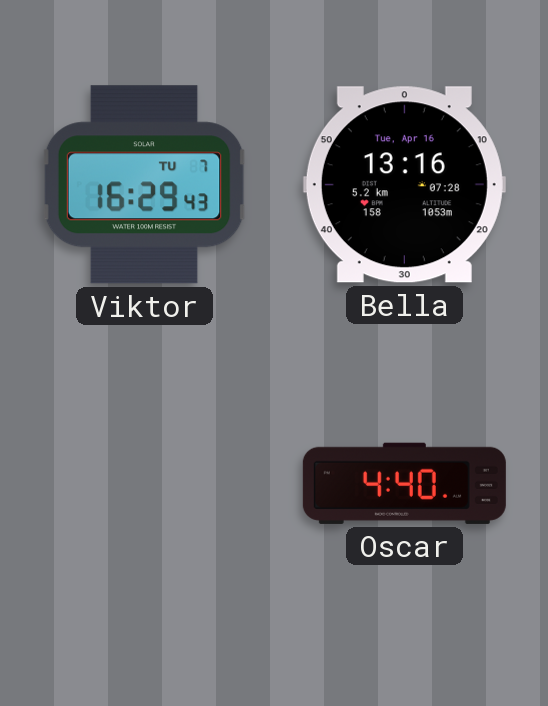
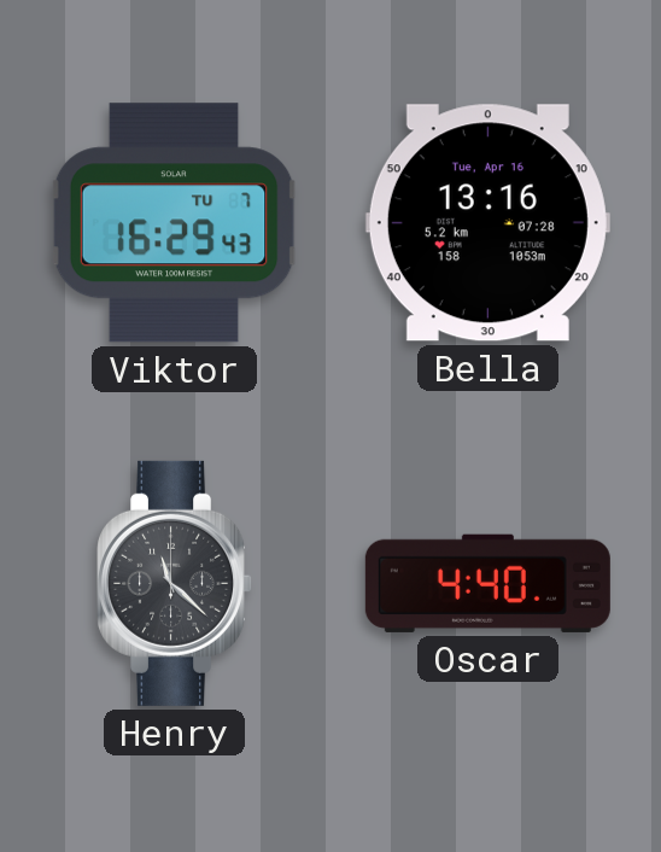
Henry: none -> 11:22 (175, 583)
